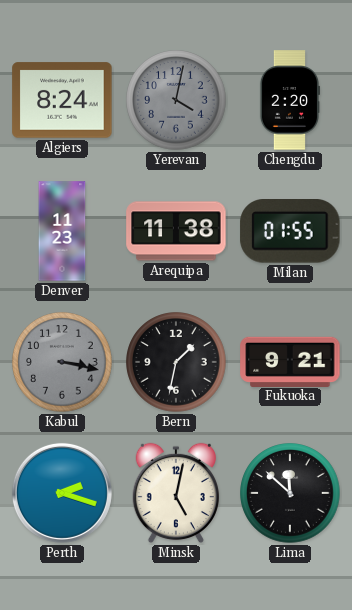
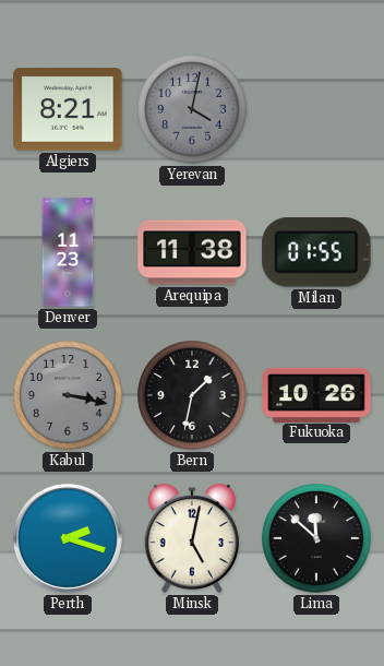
Algiers: 8:24 -> 8:21 (68, 109)
Chengdu: 2:20 -> none (289, 100)
Fukuoka: 9:21 -> 10:26 (316, 394)
